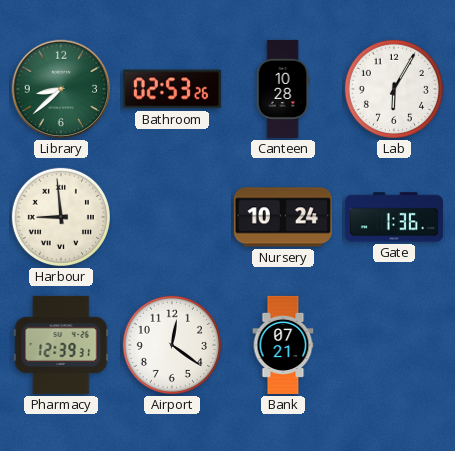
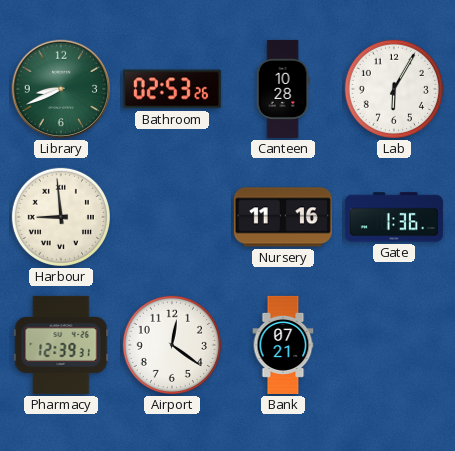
Library: 8:38 -> 8:41 (61, 89)
Nursery: 10:24 -> 11:16 (283, 217)
